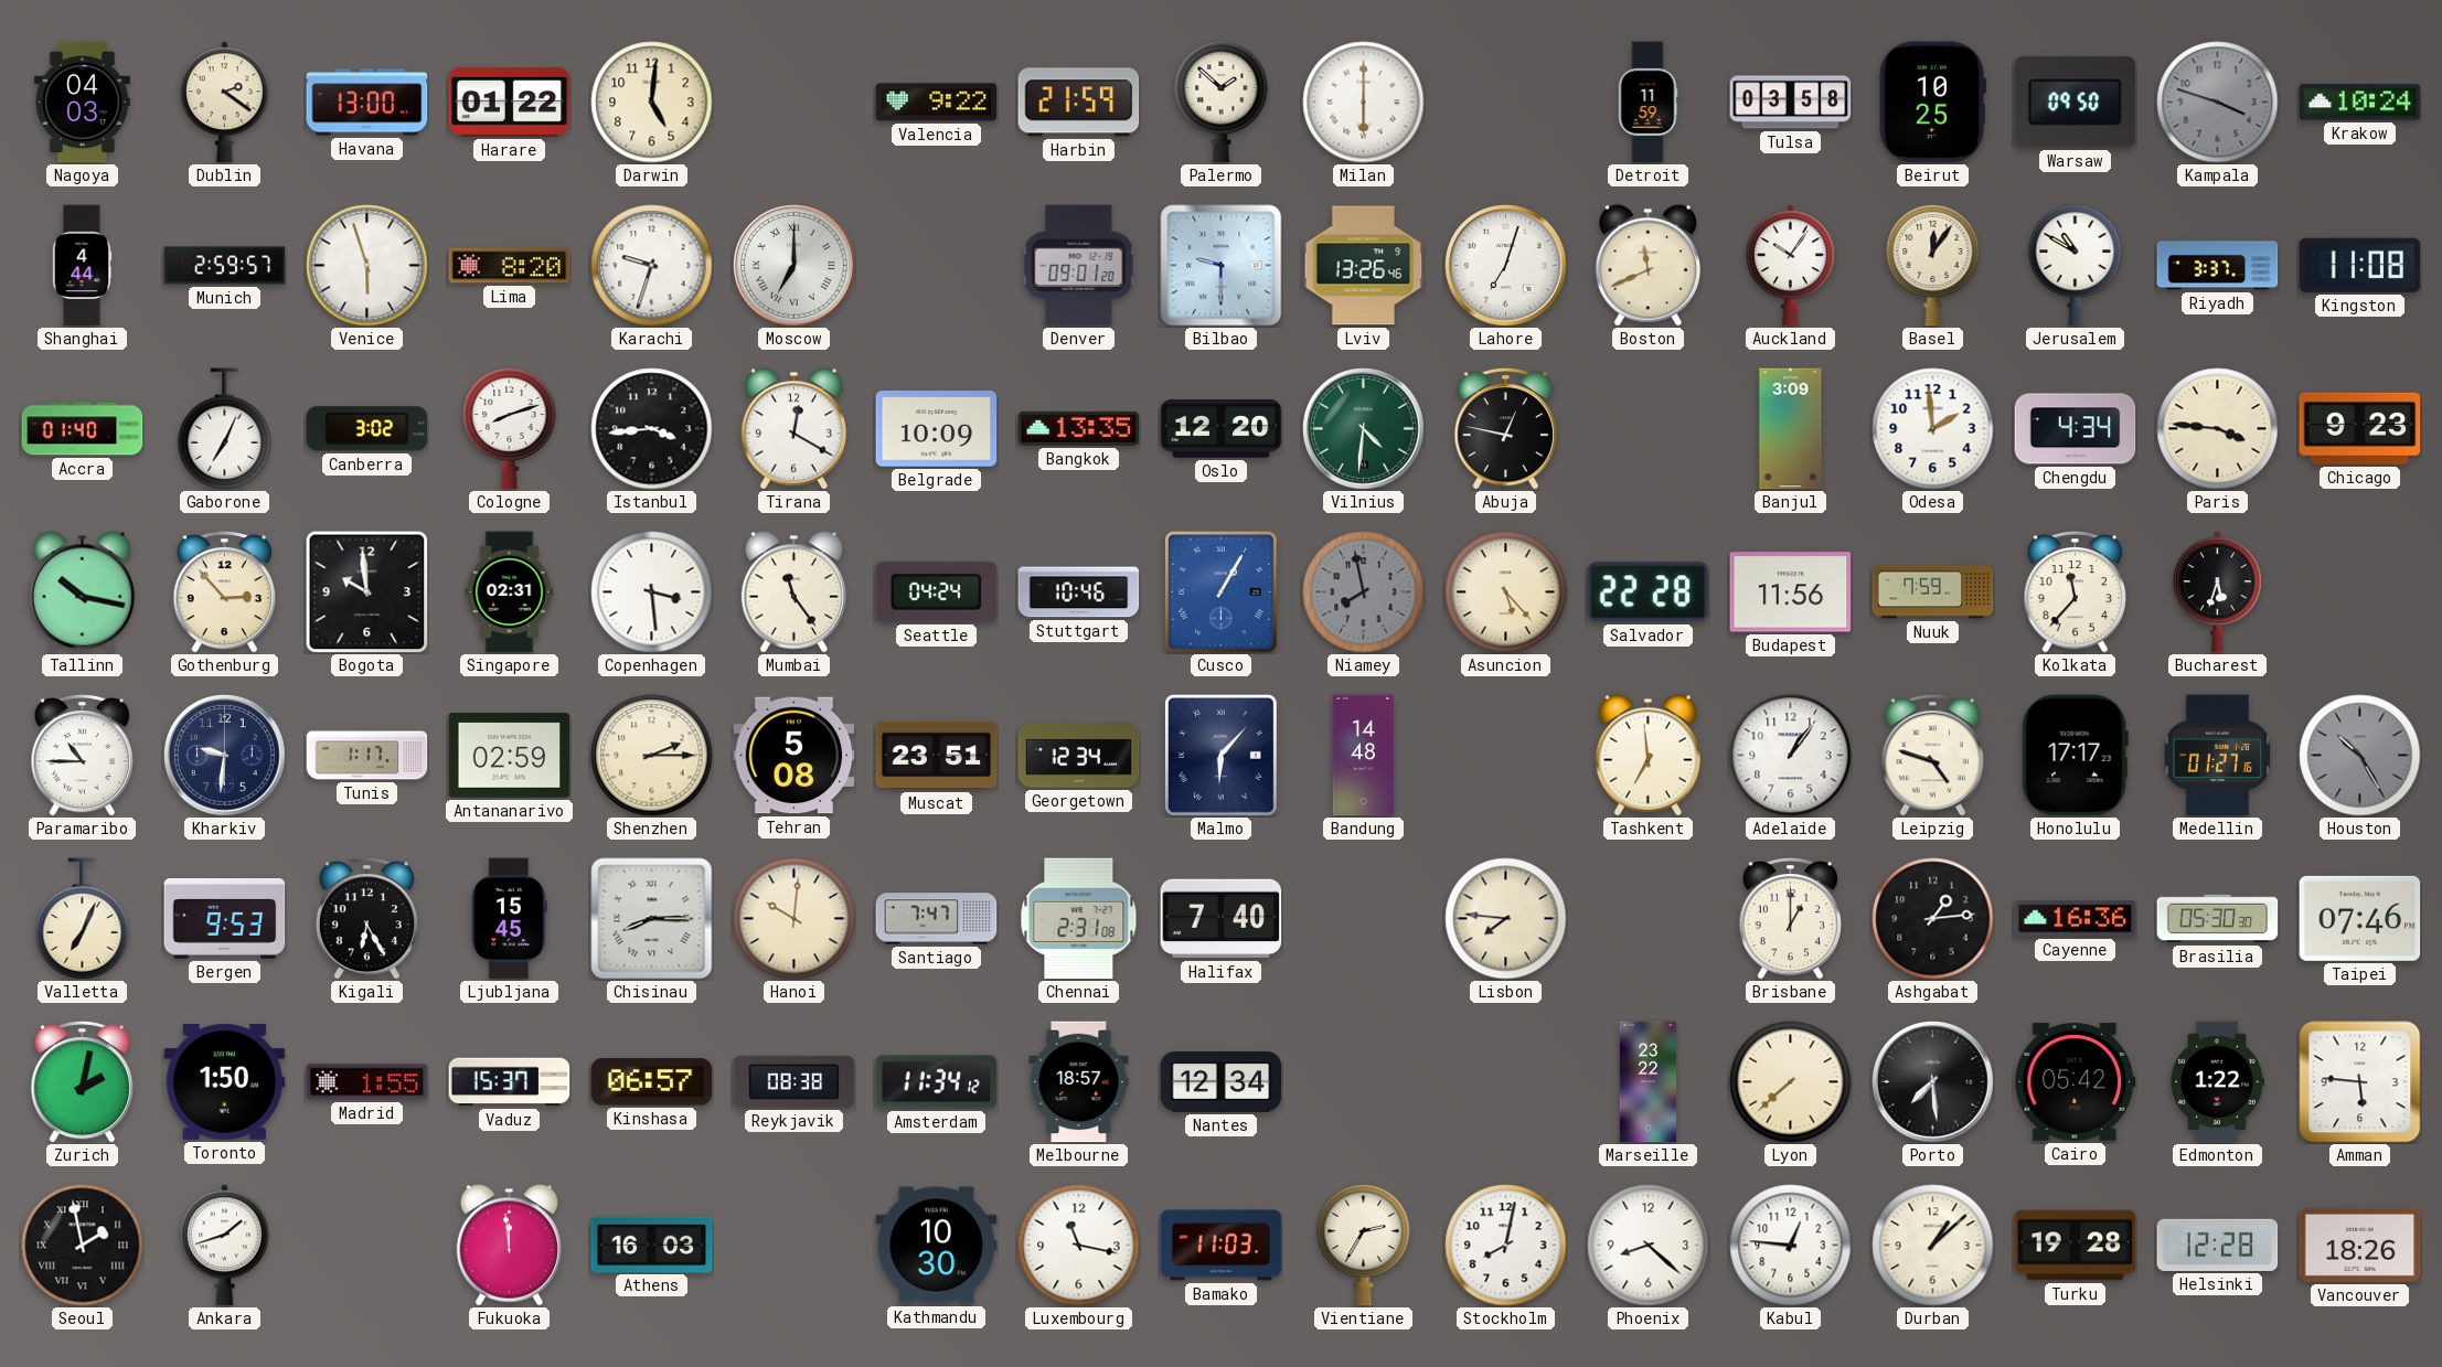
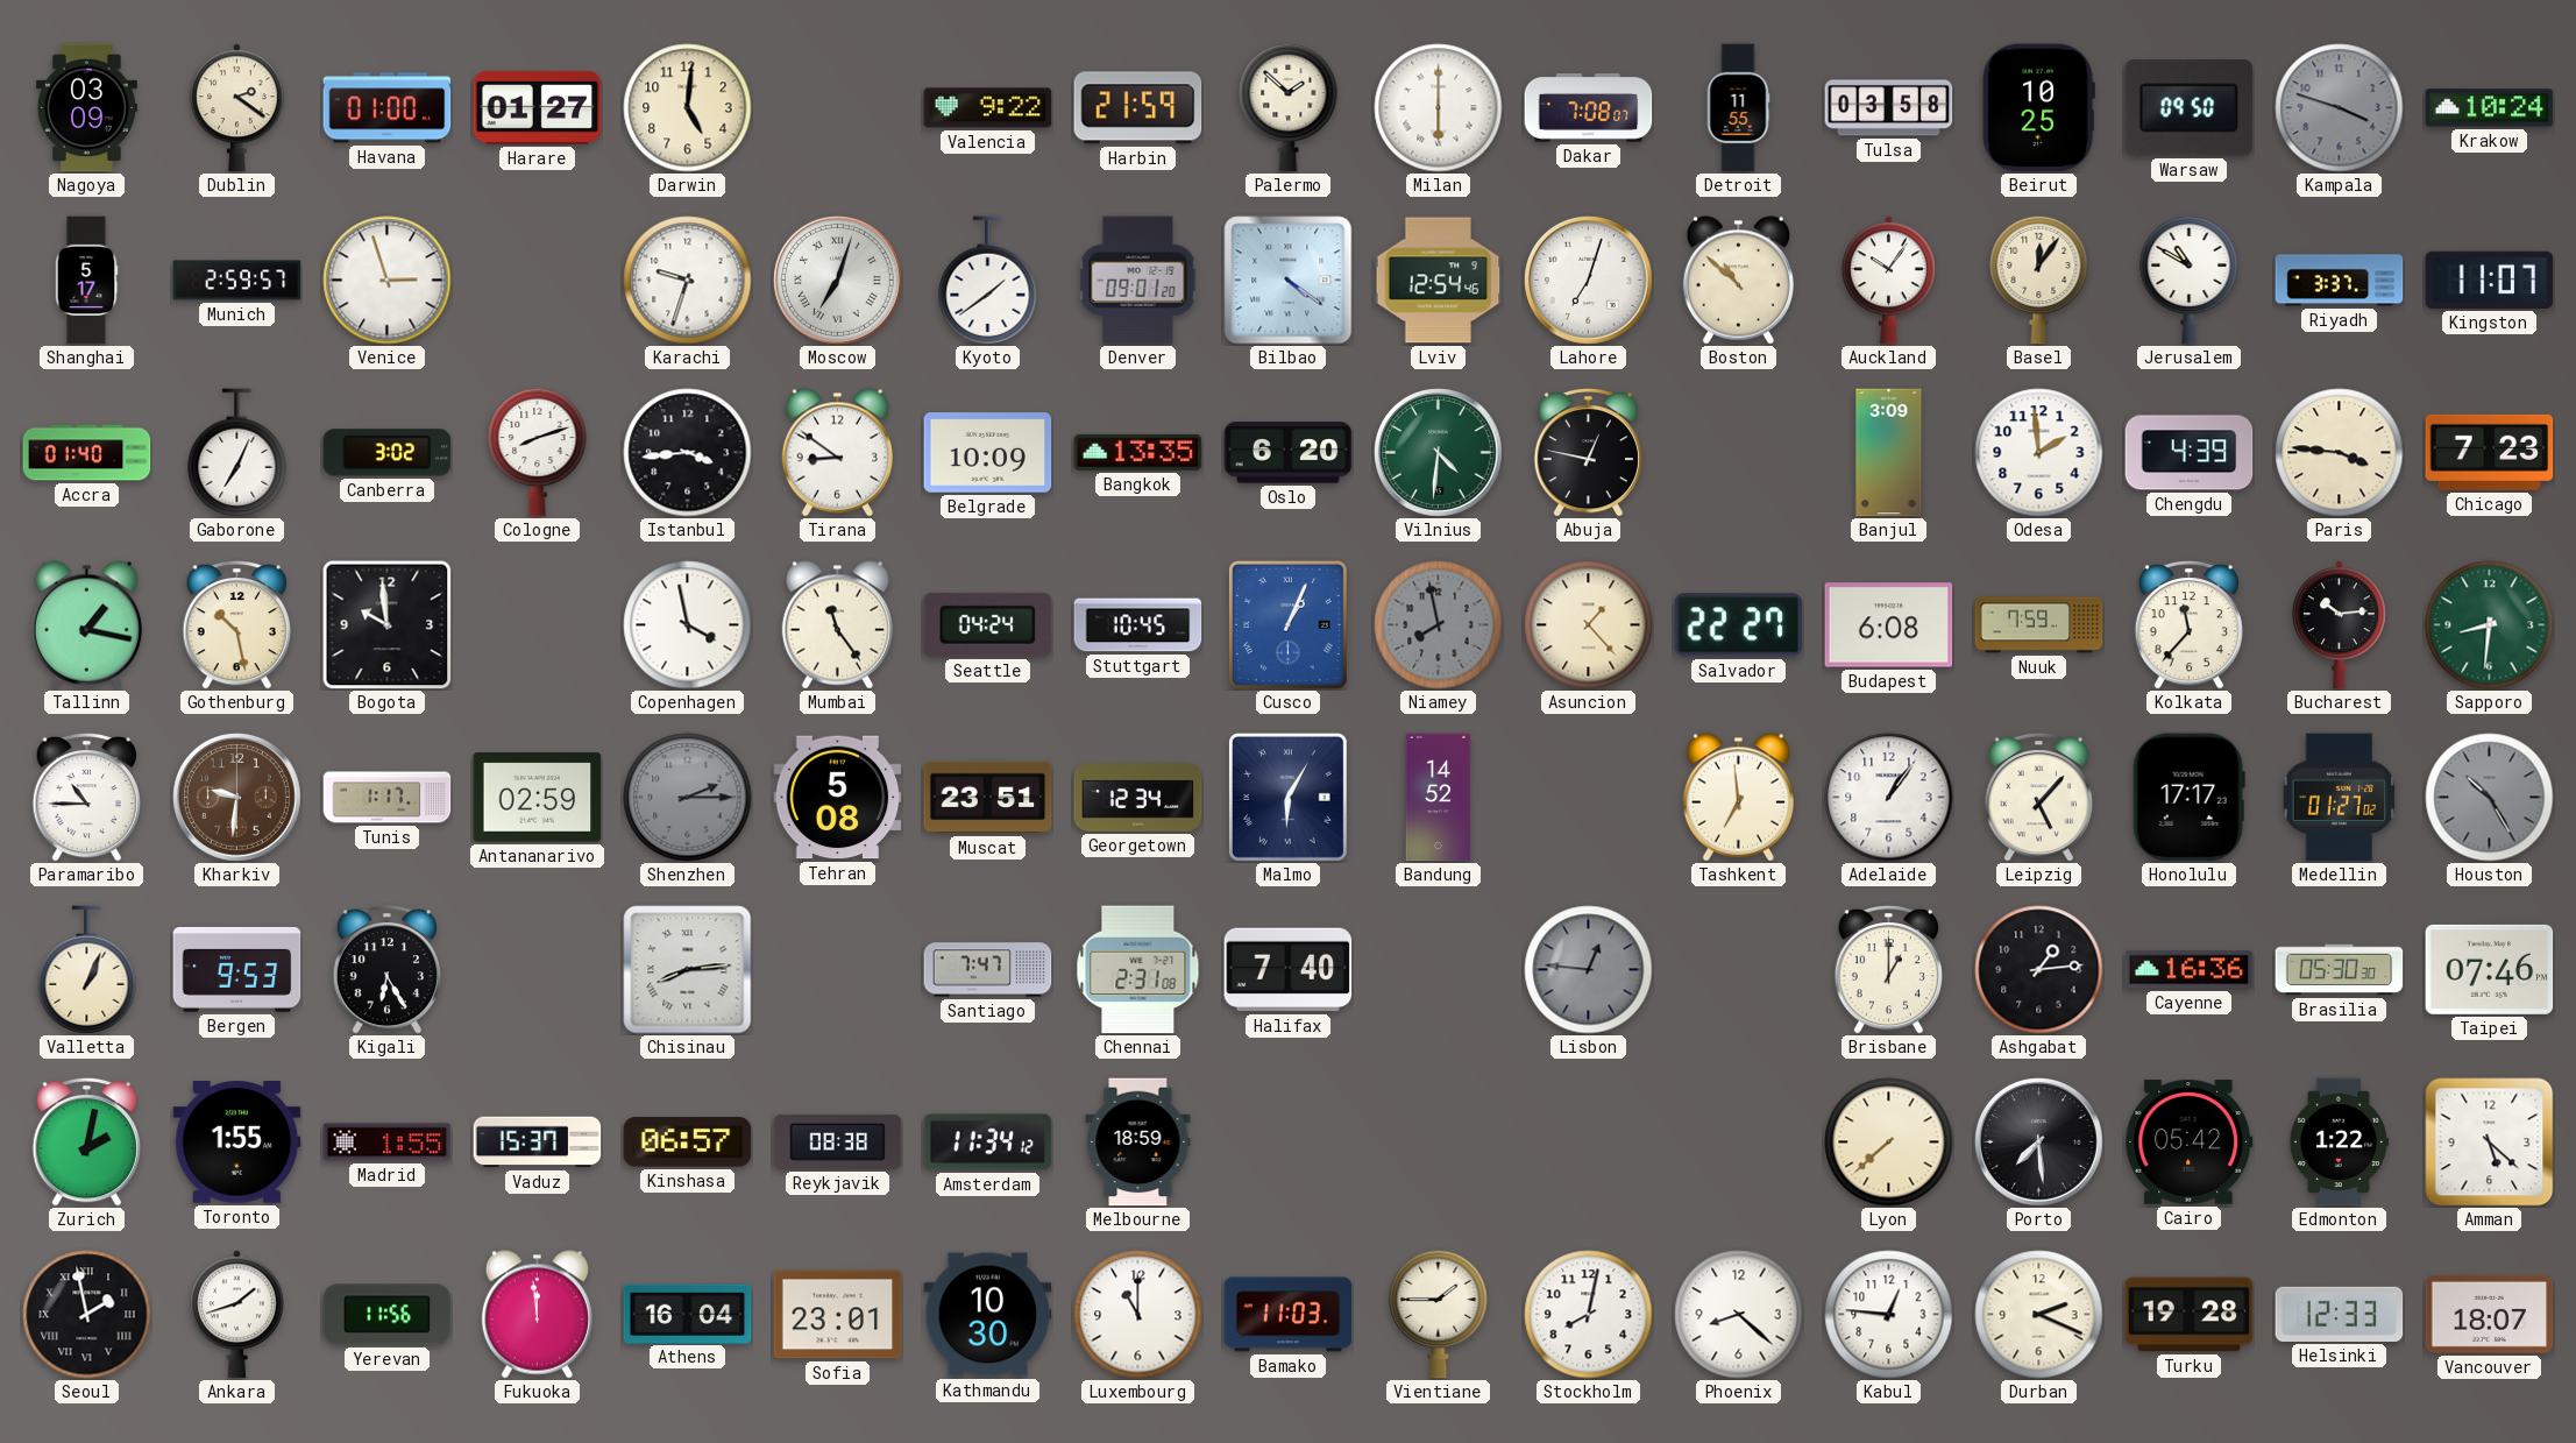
Nagoya: 04:03 -> 03:09 (86, 108)
Havana: 13:00 -> 01:00 (388, 108)
Harare: 01:22 -> 01:27 (538, 107)
Dakar: none -> 7:08 (1589, 108)
Detroit: 11:59 -> 11:55 (1738, 108)
Shanghai: 4:44 -> 5:17 (86, 281)
Venice: 5:57 -> 2:57 (388, 281)
Lima: 8:20 -> none (510, 266)
Moscow: 7:00 -> 7:03 (838, 281)
Kyoto: none -> 1:39 (988, 281)
Bilbao: 9:30 -> 4:21 (1289, 281)
Lviv: 13:26 -> 12:54 (1439, 281)
Boston: 11:41 -> 10:52 (1738, 281)
Kingston: 11:08 -> 11:07 (2490, 280)
Tirana: 12:20 -> 8:51 (837, 453)
Oslo: 12:20 -> 6:20 (1289, 453)
Chengdu: 4:34 -> 4:39 (2190, 453)
Chicago: 9:23 -> 7:23 (2490, 452)
Tallinn: 10:17 -> 1:17 (86, 625)
Gothenburg: 2:53 -> 10:28 (237, 624)
Singapore: 02:31 -> none (510, 592)
Copenhagen: 3:29 -> 3:58 (688, 625)
Stuttgart: 10:46 -> 10:45 (1138, 625)
Cusco: 1:05 -> 1:04 (1287, 624)
Asuncion: 5:23 -> 1:23 (1589, 625)
Salvador: 22:28 -> 22:27 (1739, 625)
Budapest: 11:56 -> 6:08 (1889, 625)
Bucharest: 5:33 -> 10:14 (2339, 625)
Sapporo: none -> 8:31 (2490, 625)
Kharkiv dial: navy -> brown (237, 798)
Shenzhen dial: cream -> grey (688, 798)
Malmo: 6:07 -> 6:05 (1287, 797)
Bandung: 14:48 -> 14:52 (1439, 798)
Leipzig: 4:48 -> 5:07 (2039, 797)
Medellin: 01:27:16 -> 01:27:02 (2340, 798)
Valletta: 7:04 -> 1:04 (87, 970)
Ljubljana: 15:45 -> none (510, 919)
Chisinau: 8:15 -> 8:14 (688, 970)
Hanoi: 10:01 -> none (795, 919)
Lisbon: 7:46 -> 12:46 (1589, 970)
Lisbon dial: cream -> grey (1589, 970)
Toronto: 1:50 -> 1:55 (237, 1143)
Melbourne: 18:57 -> 18:59 (1138, 1143)
Nantes: 12:34 -> none (1222, 1081)
Marseille: 23:22 -> none (1649, 1082)
Amman: 5:46 -> 5:22 (2490, 1143)
Yerevan: none -> 11:56 (388, 1315)
Athens: 16:03 -> 16:04 (688, 1314)
Sofia: none -> 23:01 (838, 1315)
Luxembourg: 11:17 -> 11:00 (1138, 1315)
Vientiane: 2:35 -> 1:45 (1439, 1314)
Durban: 1:08 -> 2:19 (2039, 1315)
Helsinki: 12:28 -> 12:33 (2340, 1314)
Vancouver: 18:26 -> 18:07 (2490, 1314)
